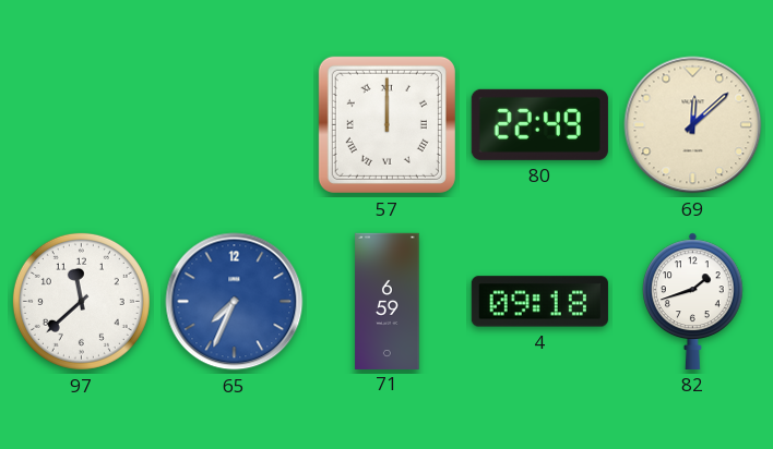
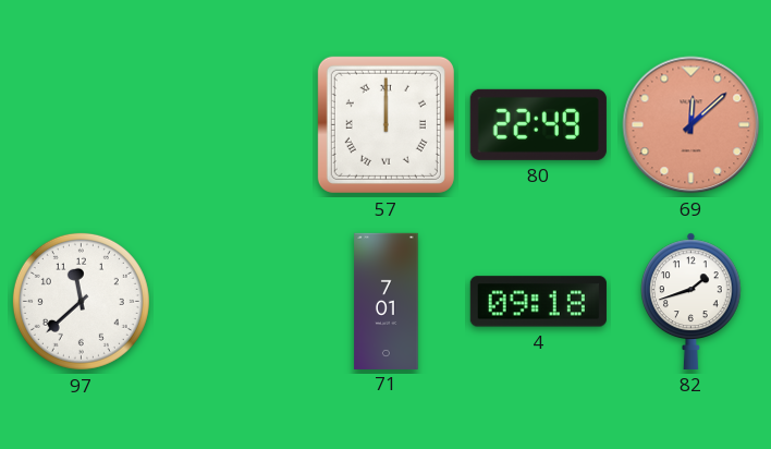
69 dial: cream -> salmon (692, 125)
65: 7:34 -> none (235, 302)
71: 6:59 -> 7:01 (387, 301)
